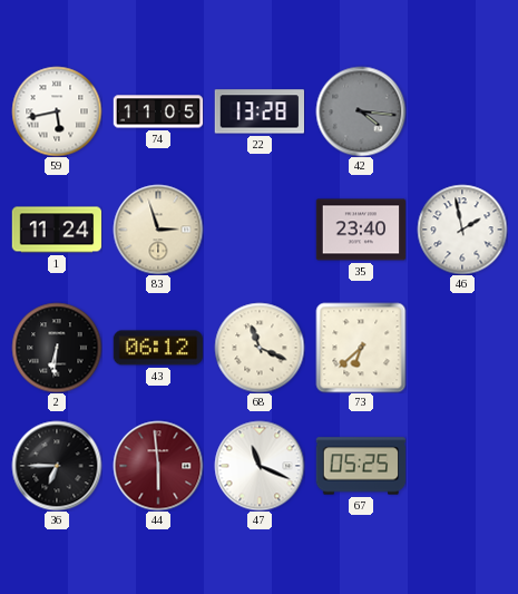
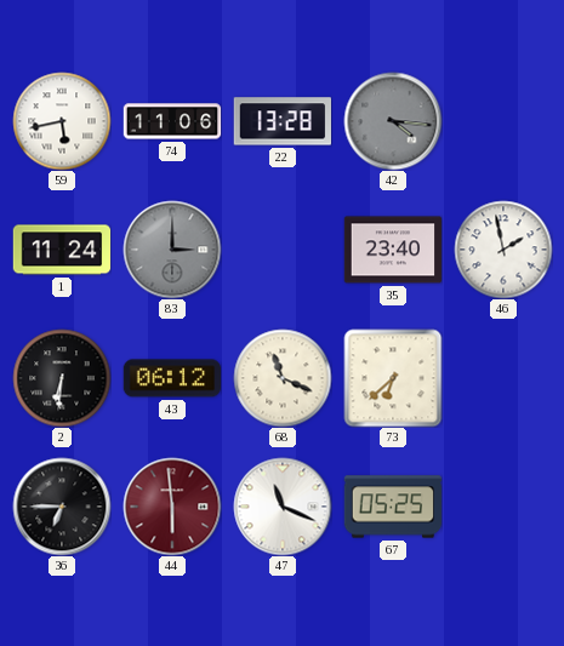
74: 11:05 -> 11:06 (172, 121)
83: 2:57 -> 3:00 (172, 250)
83 dial: cream -> grey (172, 250)
